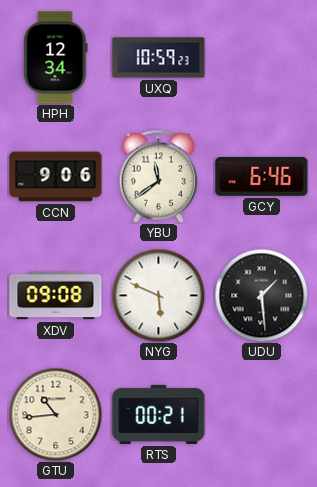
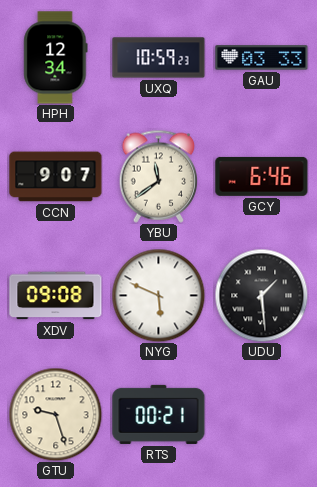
GAU: none -> 03:33 (262, 58)
CCN: 9:06 -> 9:07 (56, 177)
GTU: 10:44 -> 9:27 (55, 414)
